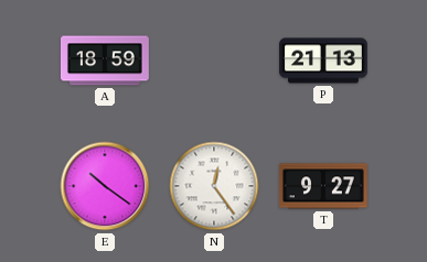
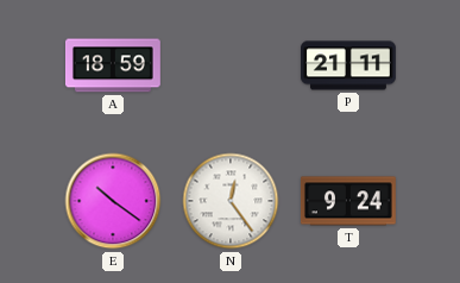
P: 21:13 -> 21:11 (349, 65)
T: 9:27 -> 9:24 (348, 201)
